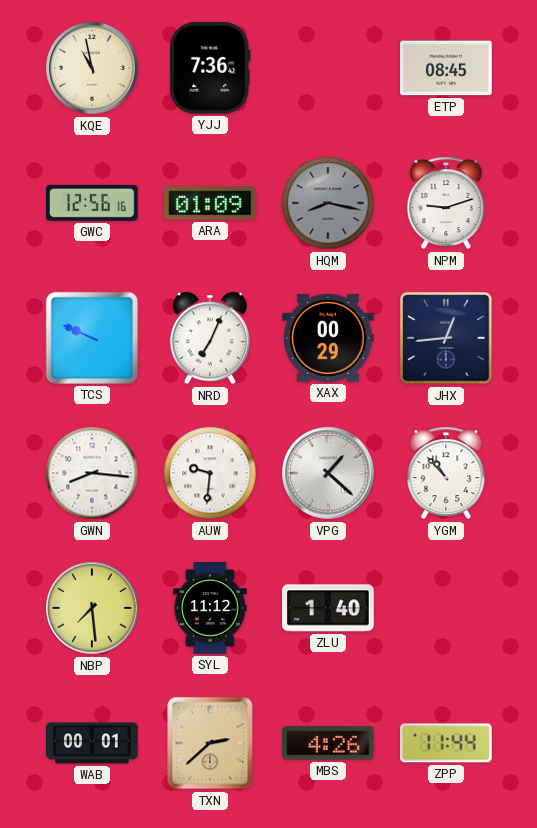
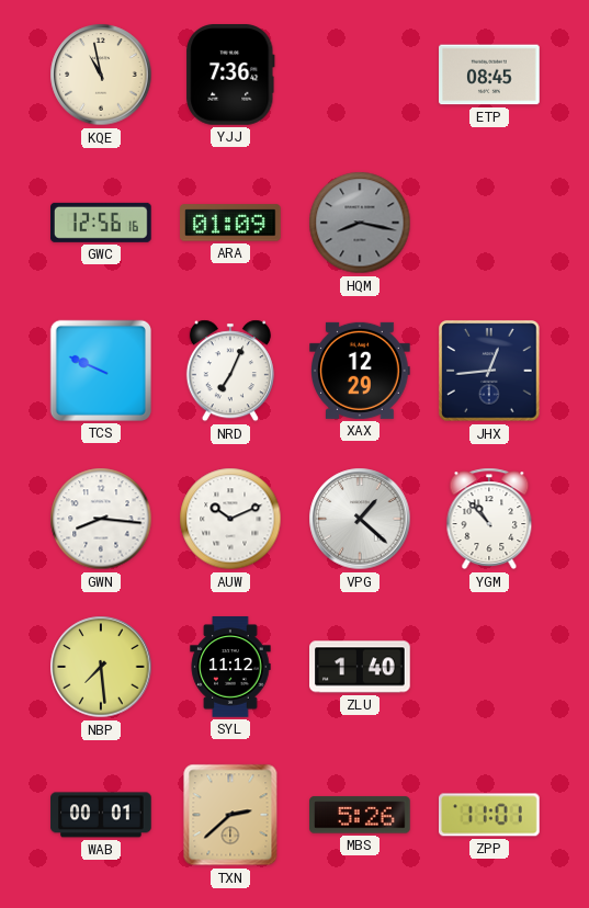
NPM: 9:12 -> none (446, 203)
XAX: 00:29 -> 12:29 (360, 371)
AUW: 9:31 -> 10:11 (230, 519)
MBS: 4:26 -> 5:26 (360, 815)
ZPP: 11:44 -> 11:01 (490, 815)
